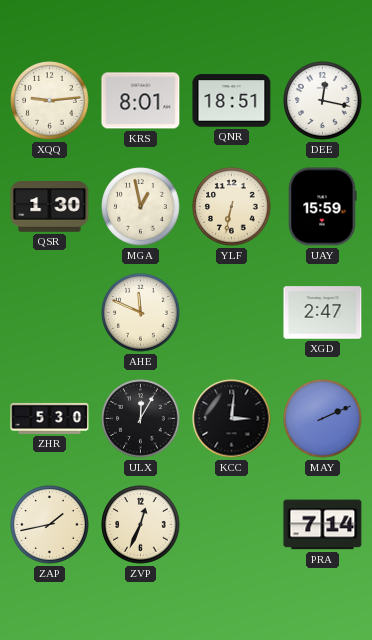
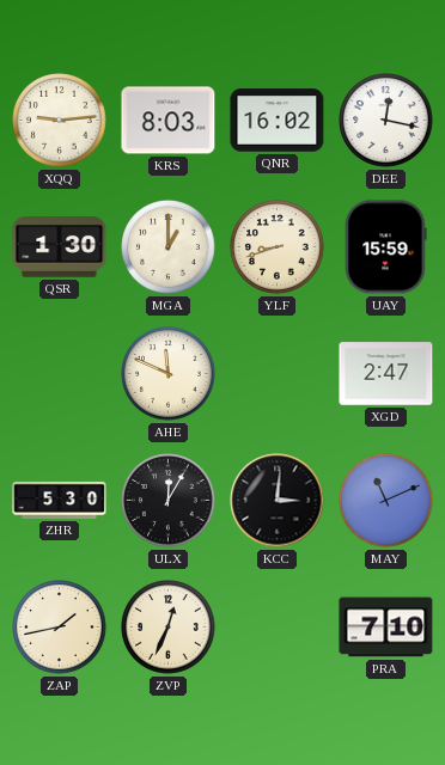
KRS: 8:01 -> 8:03 (169, 121)
QNR: 18:51 -> 16:02 (278, 121)
MGA: 12:58 -> 1:00 (169, 247)
YLF: 6:32 -> 8:42 (278, 247)
MAY: 2:11 -> 11:11 (386, 501)
PRA: 7:14 -> 7:10 (386, 628)
